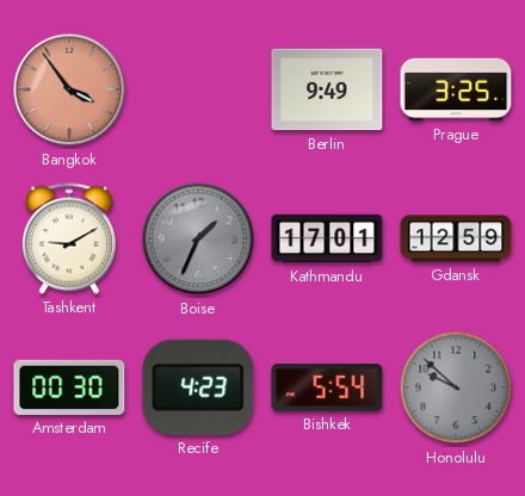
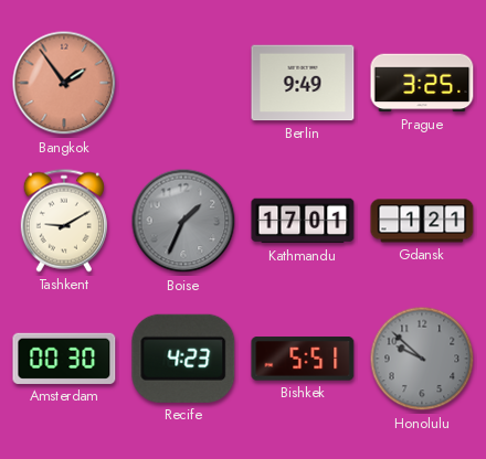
Bangkok: 3:54 -> 1:54 (64, 83)
Gdansk: 12:59 -> 1:21 (422, 221)
Bishkek: 5:54 -> 5:51 (303, 359)
